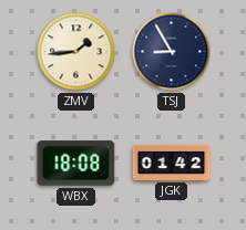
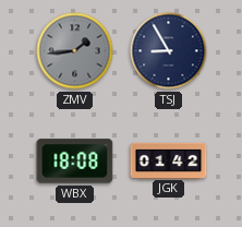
ZMV dial: cream -> grey (75, 51)
